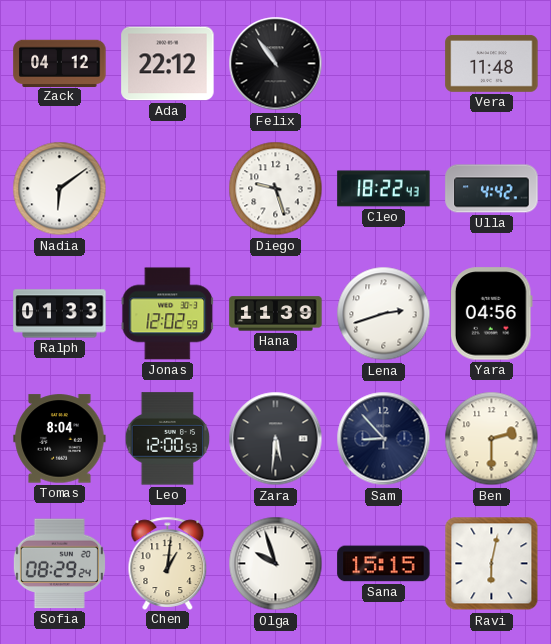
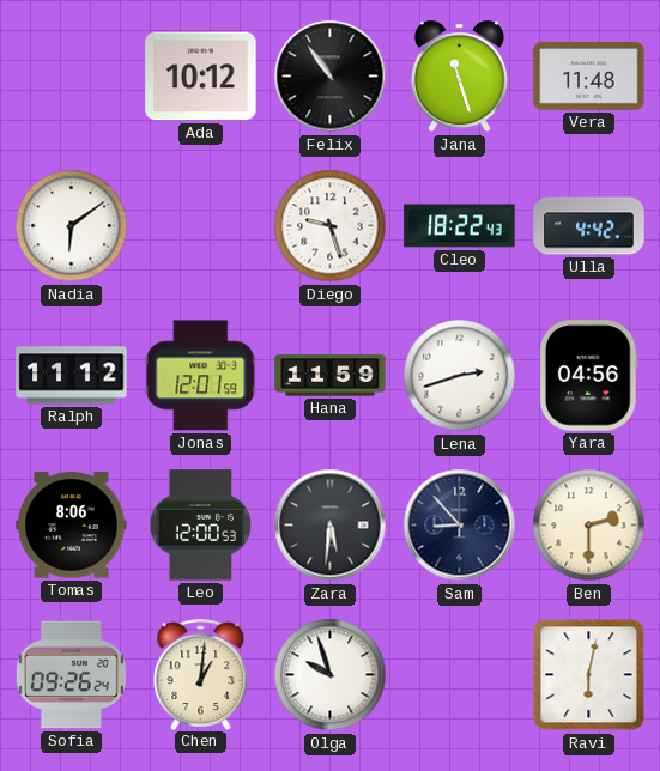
Zack: 04:12 -> none (60, 63)
Ada: 22:12 -> 10:12 (201, 77)
Jana: none -> 11:27 (459, 77)
Ralph: 01:33 -> 11:12 (72, 376)
Jonas: 12:02 -> 12:01 (201, 376)
Hana: 11:39 -> 11:59 (331, 376)
Tomas: 8:04 -> 8:06 (72, 526)
Sofia: 08:29 -> 09:26 (71, 675)
Sana: 15:15 -> none (384, 564)
